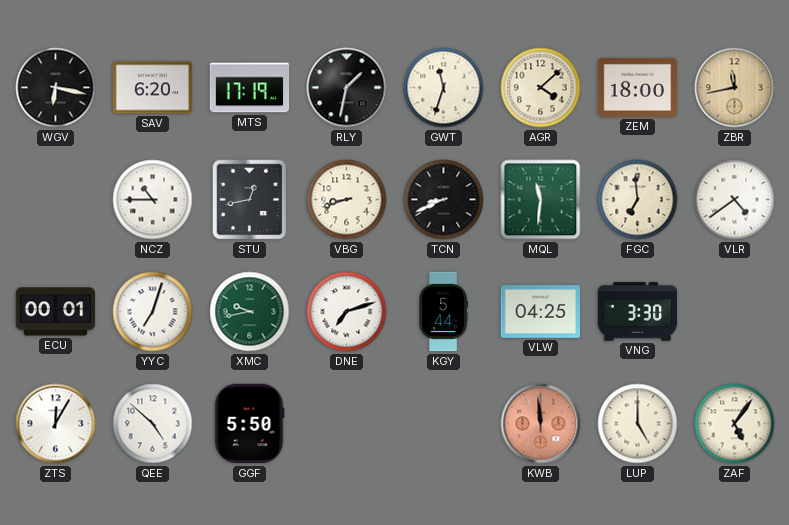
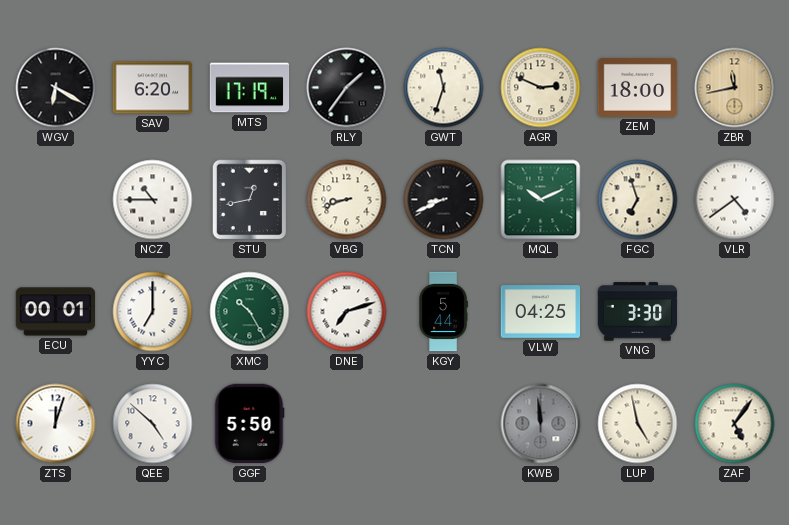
WGV: 6:17 -> 6:20 (56, 88)
RLY: 1:32 -> 1:36 (347, 88)
AGR: 4:08 -> 2:49 (541, 88)
MQL: 11:31 -> 10:11 (541, 200)
FGC: 6:59 -> 6:57 (638, 200)
YYC: 7:03 -> 7:00 (153, 312)
XMC: 9:43 -> 10:25 (250, 312)
ZTS: 12:05 -> 12:03 (56, 424)
KWB dial: salmon -> grey (541, 424)
LUP: 5:00 -> 4:58 (638, 424)
